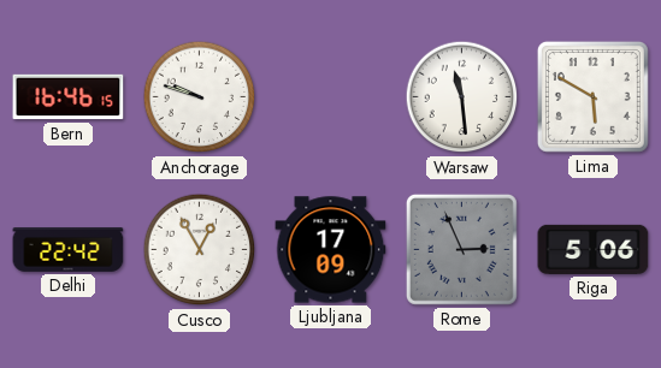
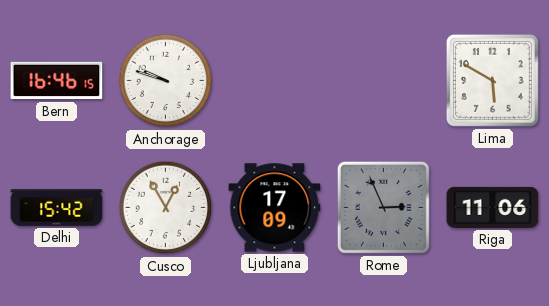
Warsaw: 11:29 -> none (462, 97)
Delhi: 22:42 -> 15:42 (57, 208)
Riga: 5:06 -> 11:06 (493, 207)
